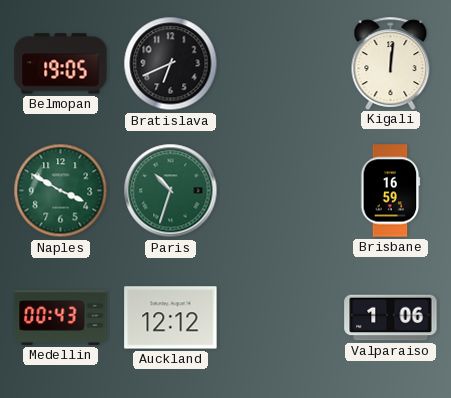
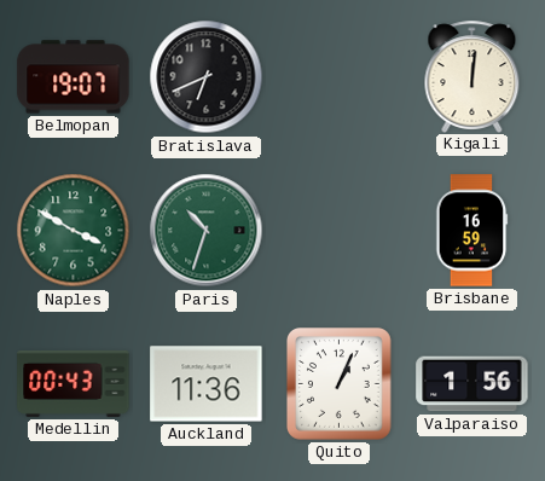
Belmopan: 19:05 -> 19:07 (74, 77)
Auckland: 12:12 -> 11:36 (207, 384)
Quito: none -> 1:04 (340, 384)
Valparaiso: 1:06 -> 1:56 (472, 384)
